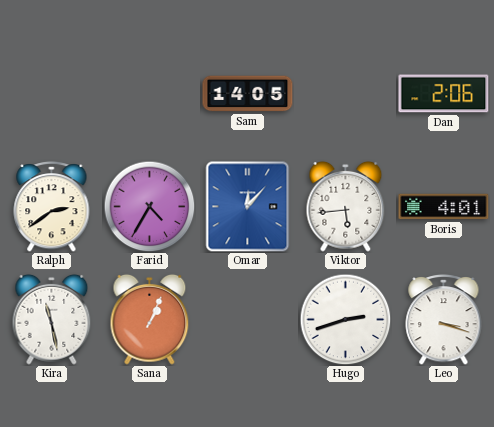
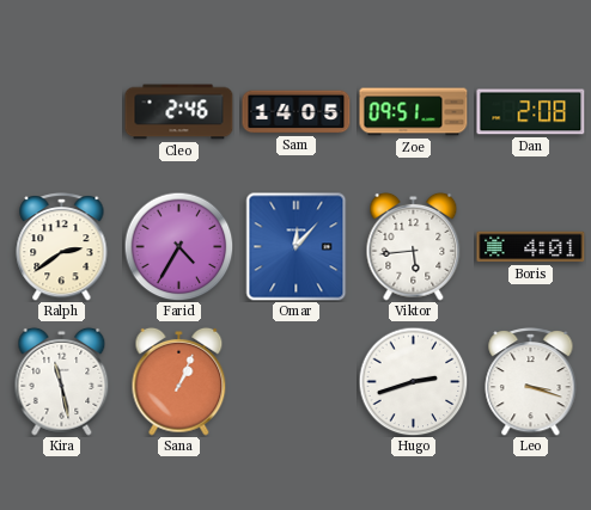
Cleo: none -> 2:46 (179, 112)
Zoe: none -> 09:51 (414, 112)
Dan: 2:06 -> 2:08 (531, 112)
